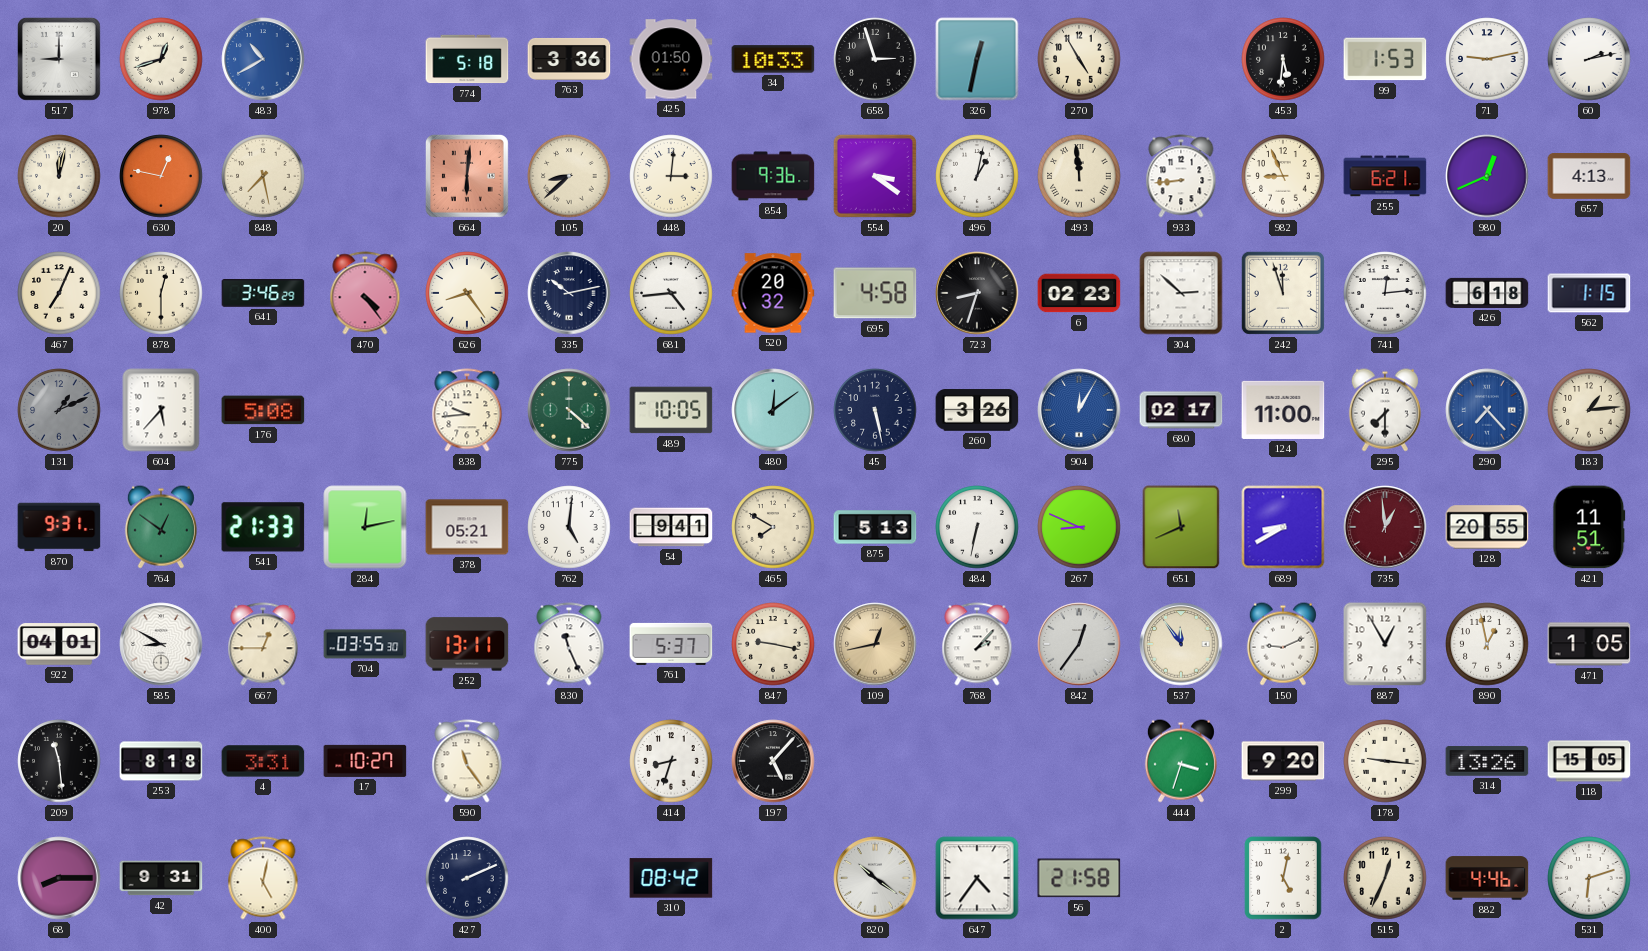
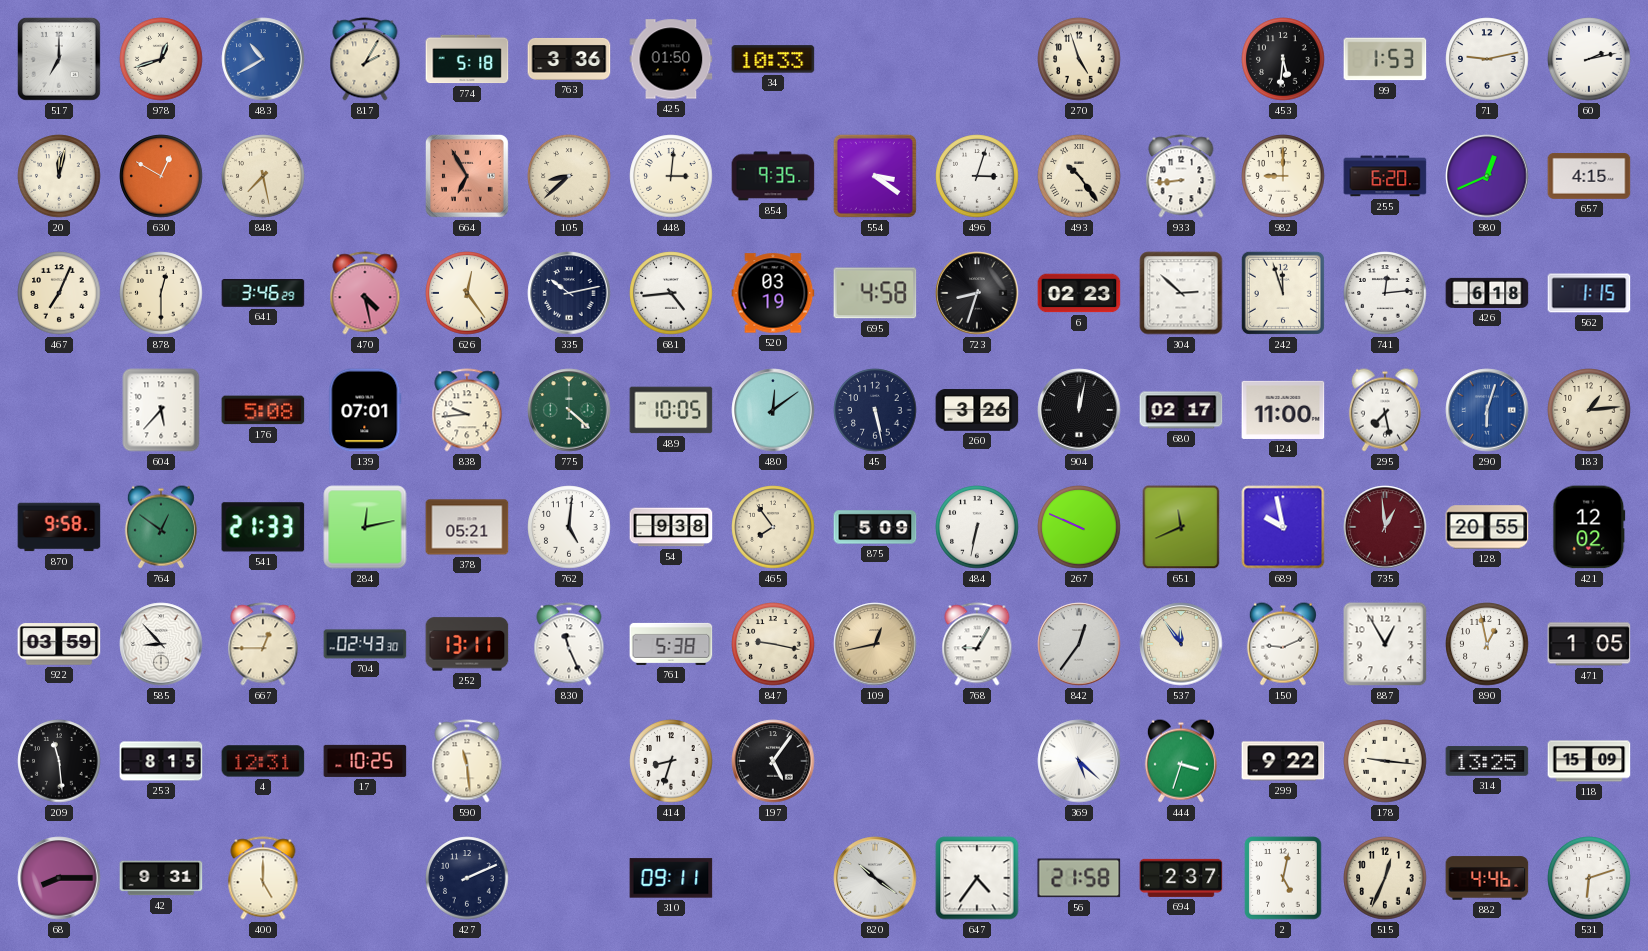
517: 9:00 -> 7:00 (59, 59)
817: none -> 2:05 (365, 59)
658: 2:57 -> none (875, 59)
326: 12:32 -> none (977, 59)
270: 4:55 -> 4:57 (1079, 59)
630: 12:47 -> 12:50 (161, 176)
664: 6:01 -> 6:55 (467, 176)
854: 9:36 -> 9:35 (773, 176)
496: 1:02 -> 3:03 (977, 176)
493: 11:59 -> 10:24 (1079, 176)
982: 8:56 -> 9:00 (1283, 176)
255: 6:21 -> 6:20 (1385, 176)
657: 4:13 -> 4:15 (1589, 177)
470: 4:24 -> 4:28 (365, 293)
626: 8:24 -> 12:24 (467, 293)
520: 20:32 -> 03:19 (773, 293)
131: 1:11 -> none (59, 410)
139: none -> 07:01 (365, 410)
904: 12:05 -> 12:02 (1079, 410)
904 dial: blue -> black (1079, 410)
295: 7:30 -> 7:28 (1385, 410)
290: 7:23 -> 6:03 (1487, 410)
870: 9:31 -> 9:58 (59, 527)
54: 9:41 -> 9:38 (671, 527)
465: 7:50 -> 7:54 (773, 527)
875: 5:13 -> 5:09 (875, 527)
267: 8:49 -> 9:49 (1079, 527)
689: 8:40 -> 9:58 (1283, 527)
421: 11:51 -> 12:02 (1589, 527)
922: 04:01 -> 03:59 (59, 644)
585: 8:50 -> 8:53 (161, 644)
704: 03:55 -> 02:43 (365, 644)
761: 5:37 -> 5:38 (671, 644)
768: 2:07 -> 9:05 (977, 644)
253: 8:18 -> 8:15 (161, 761)
4: 3:31 -> 12:31 (263, 761)
17: 10:27 -> 10:25 (365, 761)
590: 11:24 -> 11:29 (467, 761)
197: 5:07 -> 5:06 (773, 761)
369: none -> 5:22 (1079, 761)
299: 9:20 -> 9:22 (1283, 761)
314: 13:26 -> 13:25 (1487, 761)
118: 15:05 -> 15:09 (1589, 761)
400: 5:02 -> 5:00 (263, 878)
310: 08:42 -> 09:11 (671, 878)
694: none -> 2:37 (1181, 878)
